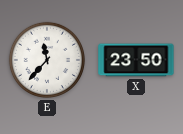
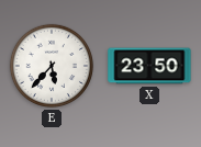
E: 11:37 -> 5:37 (52, 66)
